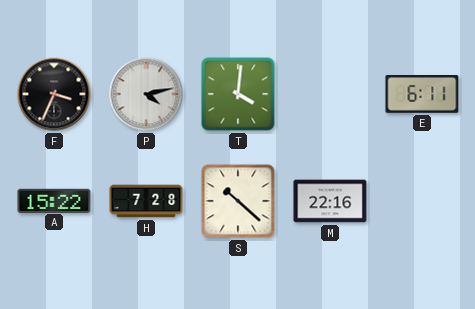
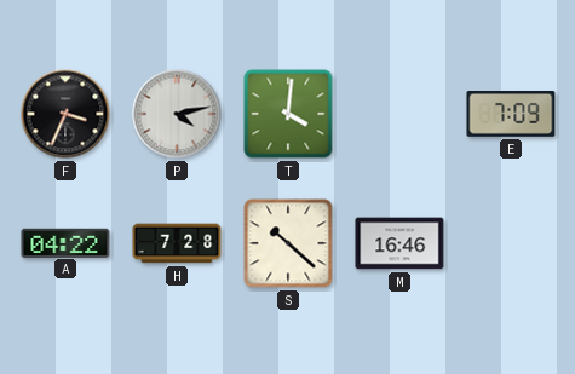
E: 6:11 -> 7:09 (511, 115)
A: 15:22 -> 04:22 (65, 242)
M: 22:16 -> 16:46 (399, 243)
